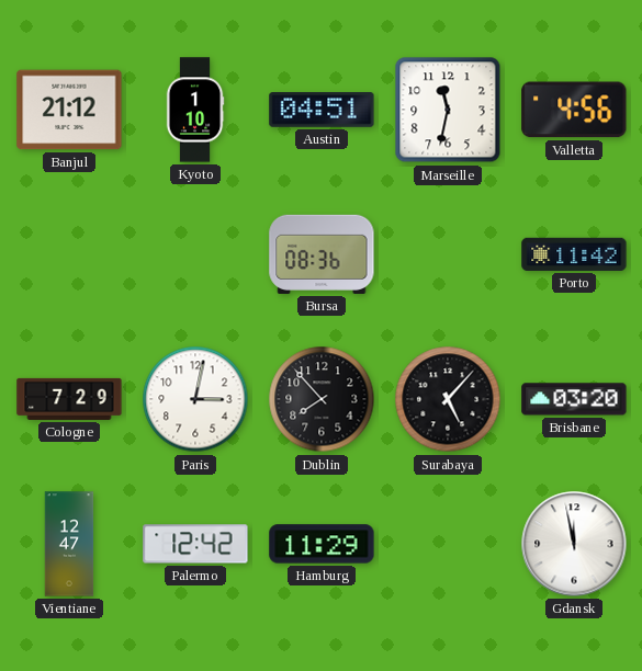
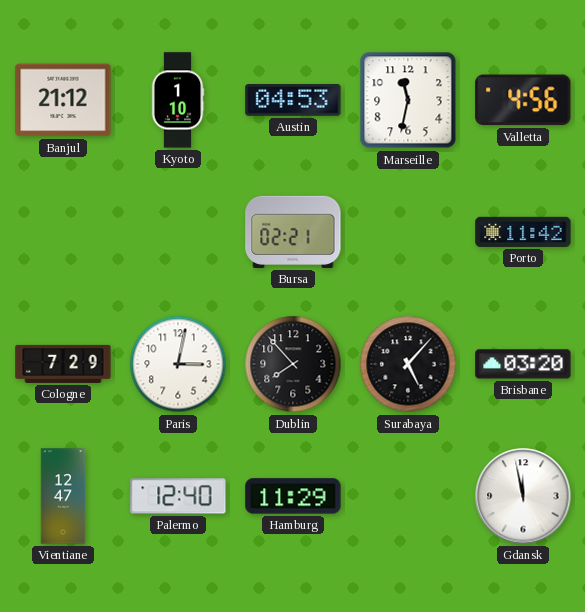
Austin: 04:51 -> 04:53 (293, 101)
Bursa: 08:36 -> 02:21 (293, 232)
Palermo: 12:42 -> 12:40 (178, 496)
